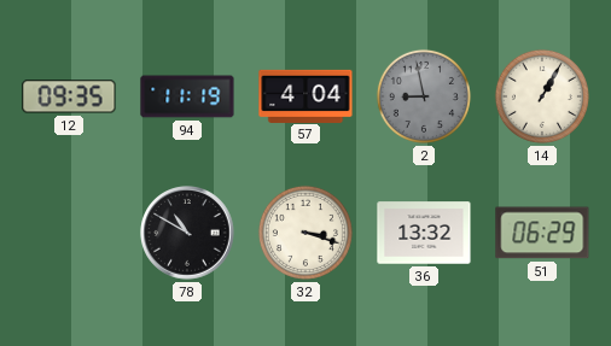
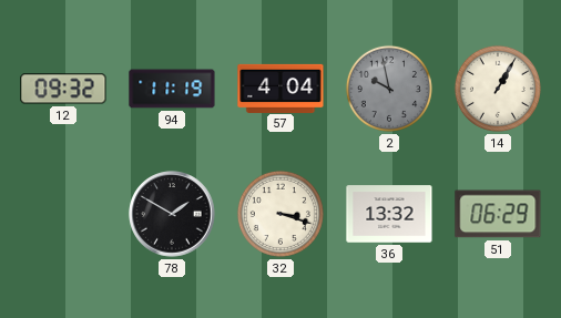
12: 09:35 -> 09:32 (63, 89)
2: 8:58 -> 9:58 (389, 89)
78: 10:50 -> 1:50 (172, 214)
